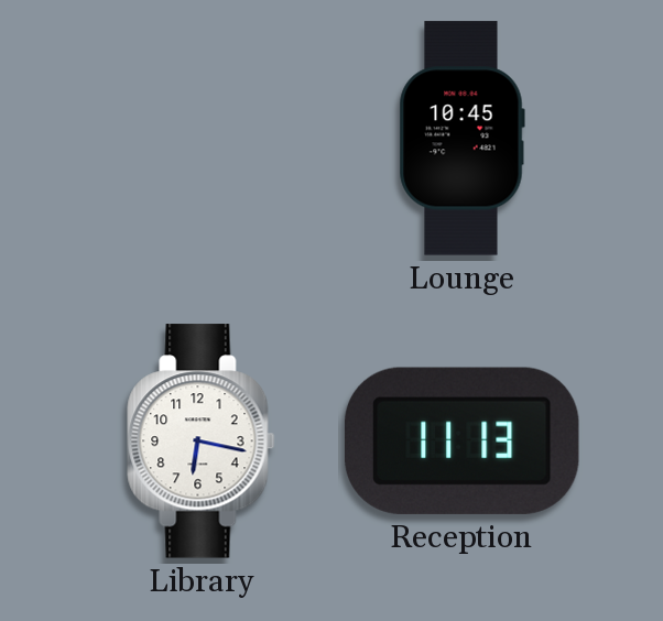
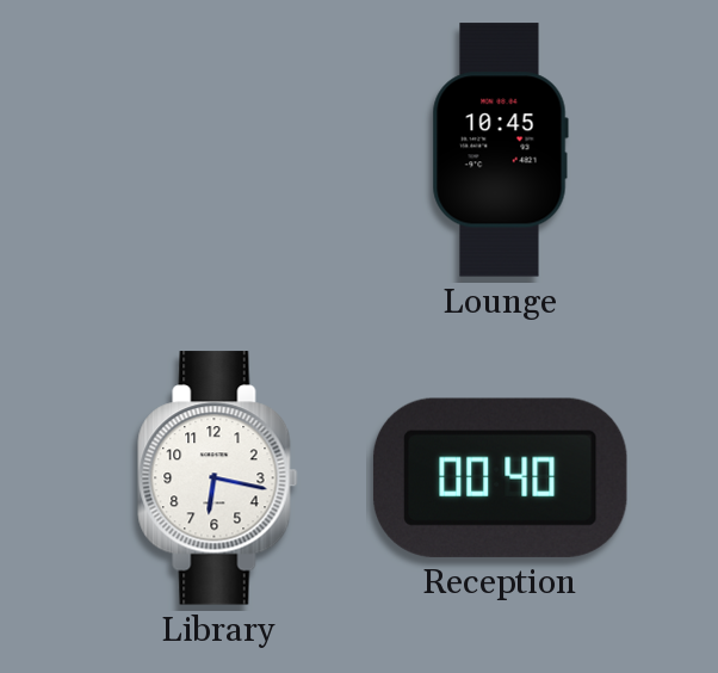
Reception: 11:13 -> 00:40 (500, 477)
